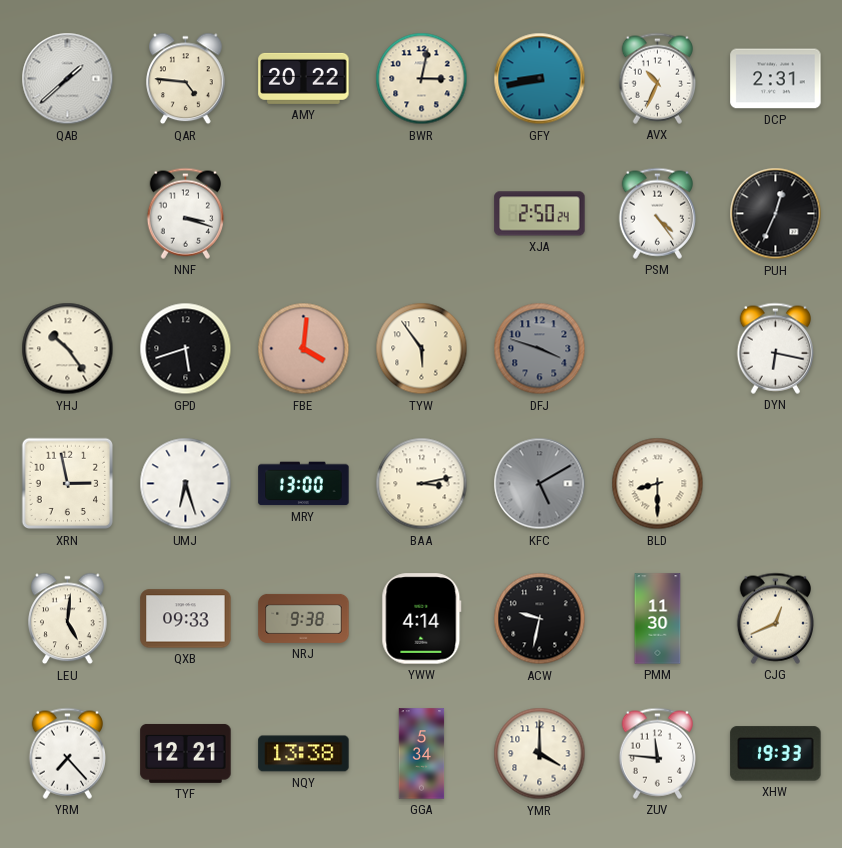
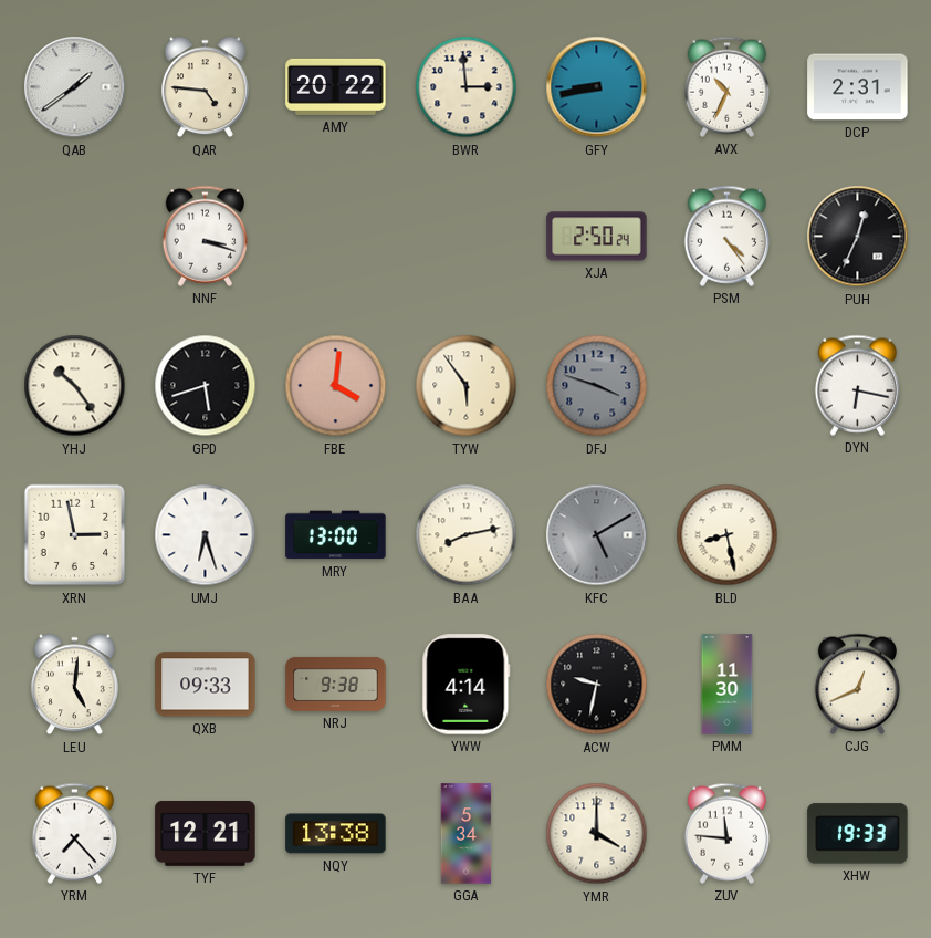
QAB: 1:38 -> 1:39 (75, 87)
BWR: 3:02 -> 2:59 (467, 87)
BAA: 3:13 -> 8:13 (467, 535)
BLD: 8:30 -> 8:28 (728, 535)
